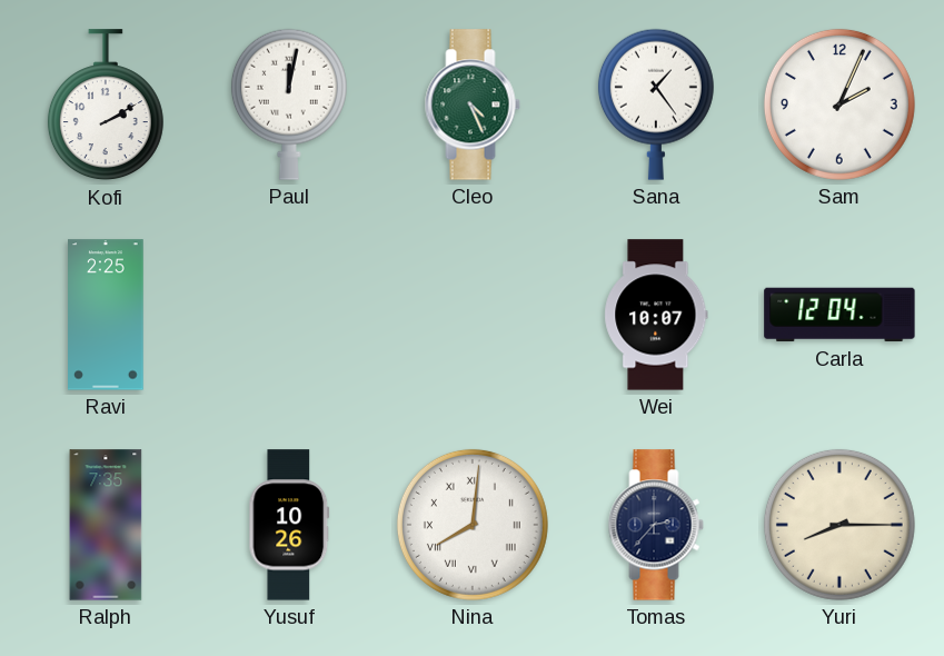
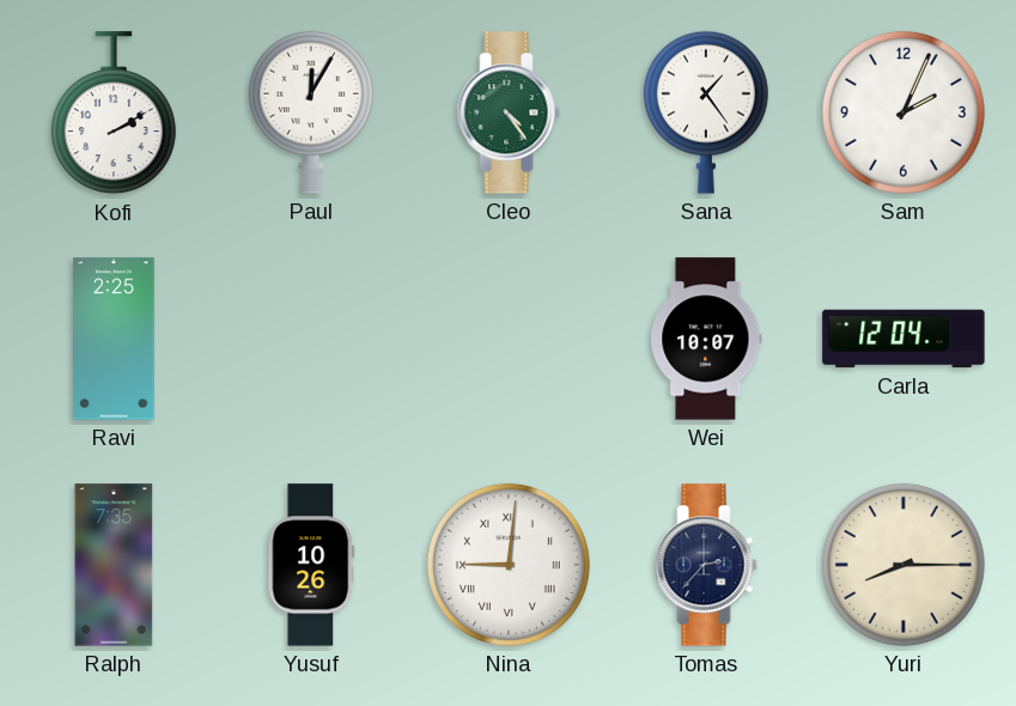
Paul: 12:02 -> 12:05 (311, 112)
Cleo: 4:26 -> 4:24 (509, 112)
Nina: 8:01 -> 9:01 (509, 565)
